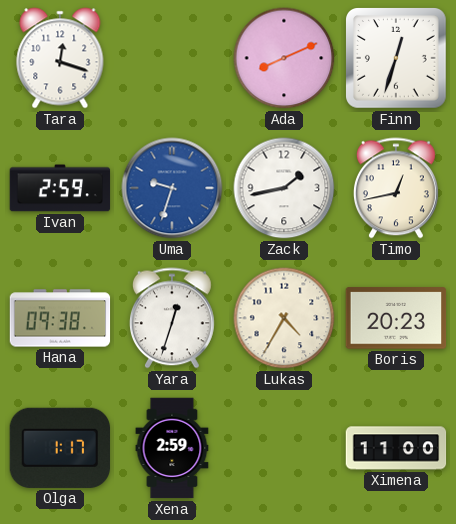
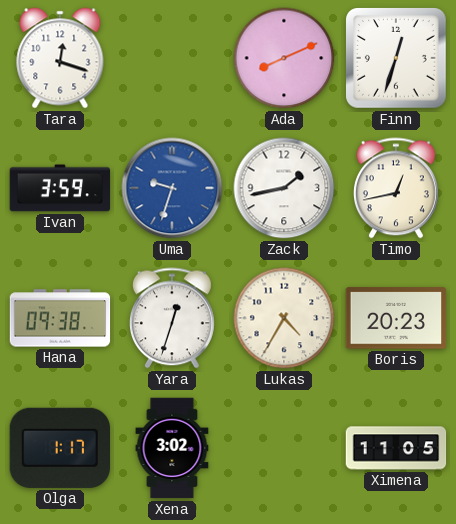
Ivan: 2:59 -> 3:59 (60, 188)
Xena: 2:59 -> 3:02 (172, 448)
Ximena: 11:00 -> 11:05 (396, 448)
